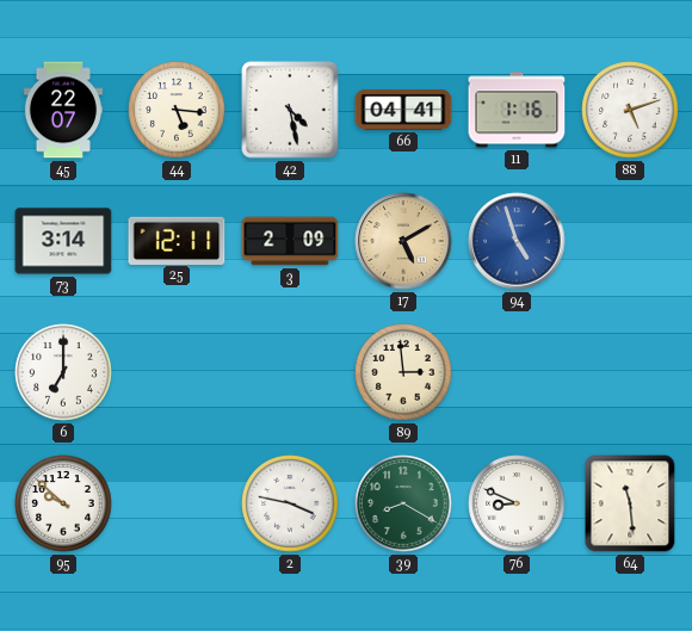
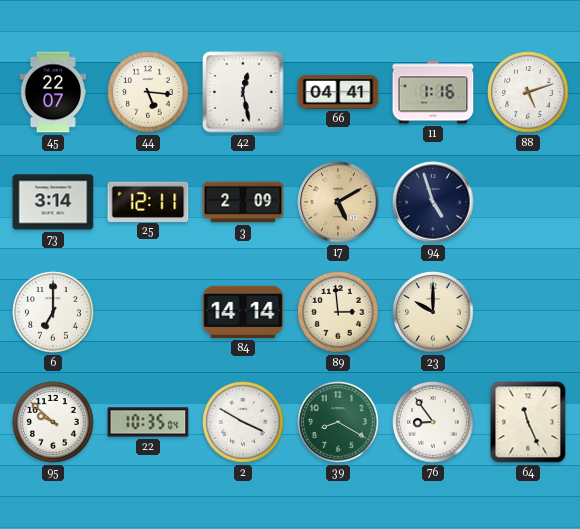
42: 4:28 -> 12:28 (243, 92)
94 dial: blue -> navy (433, 202)
84: none -> 14:14 (243, 312)
23: none -> 10:00 (433, 312)
22: none -> 10:35 (148, 422)
2: 3:47 -> 3:50 (243, 422)
76: 8:49 -> 8:54 (433, 422)
64: 11:29 -> 11:26 (528, 422)
